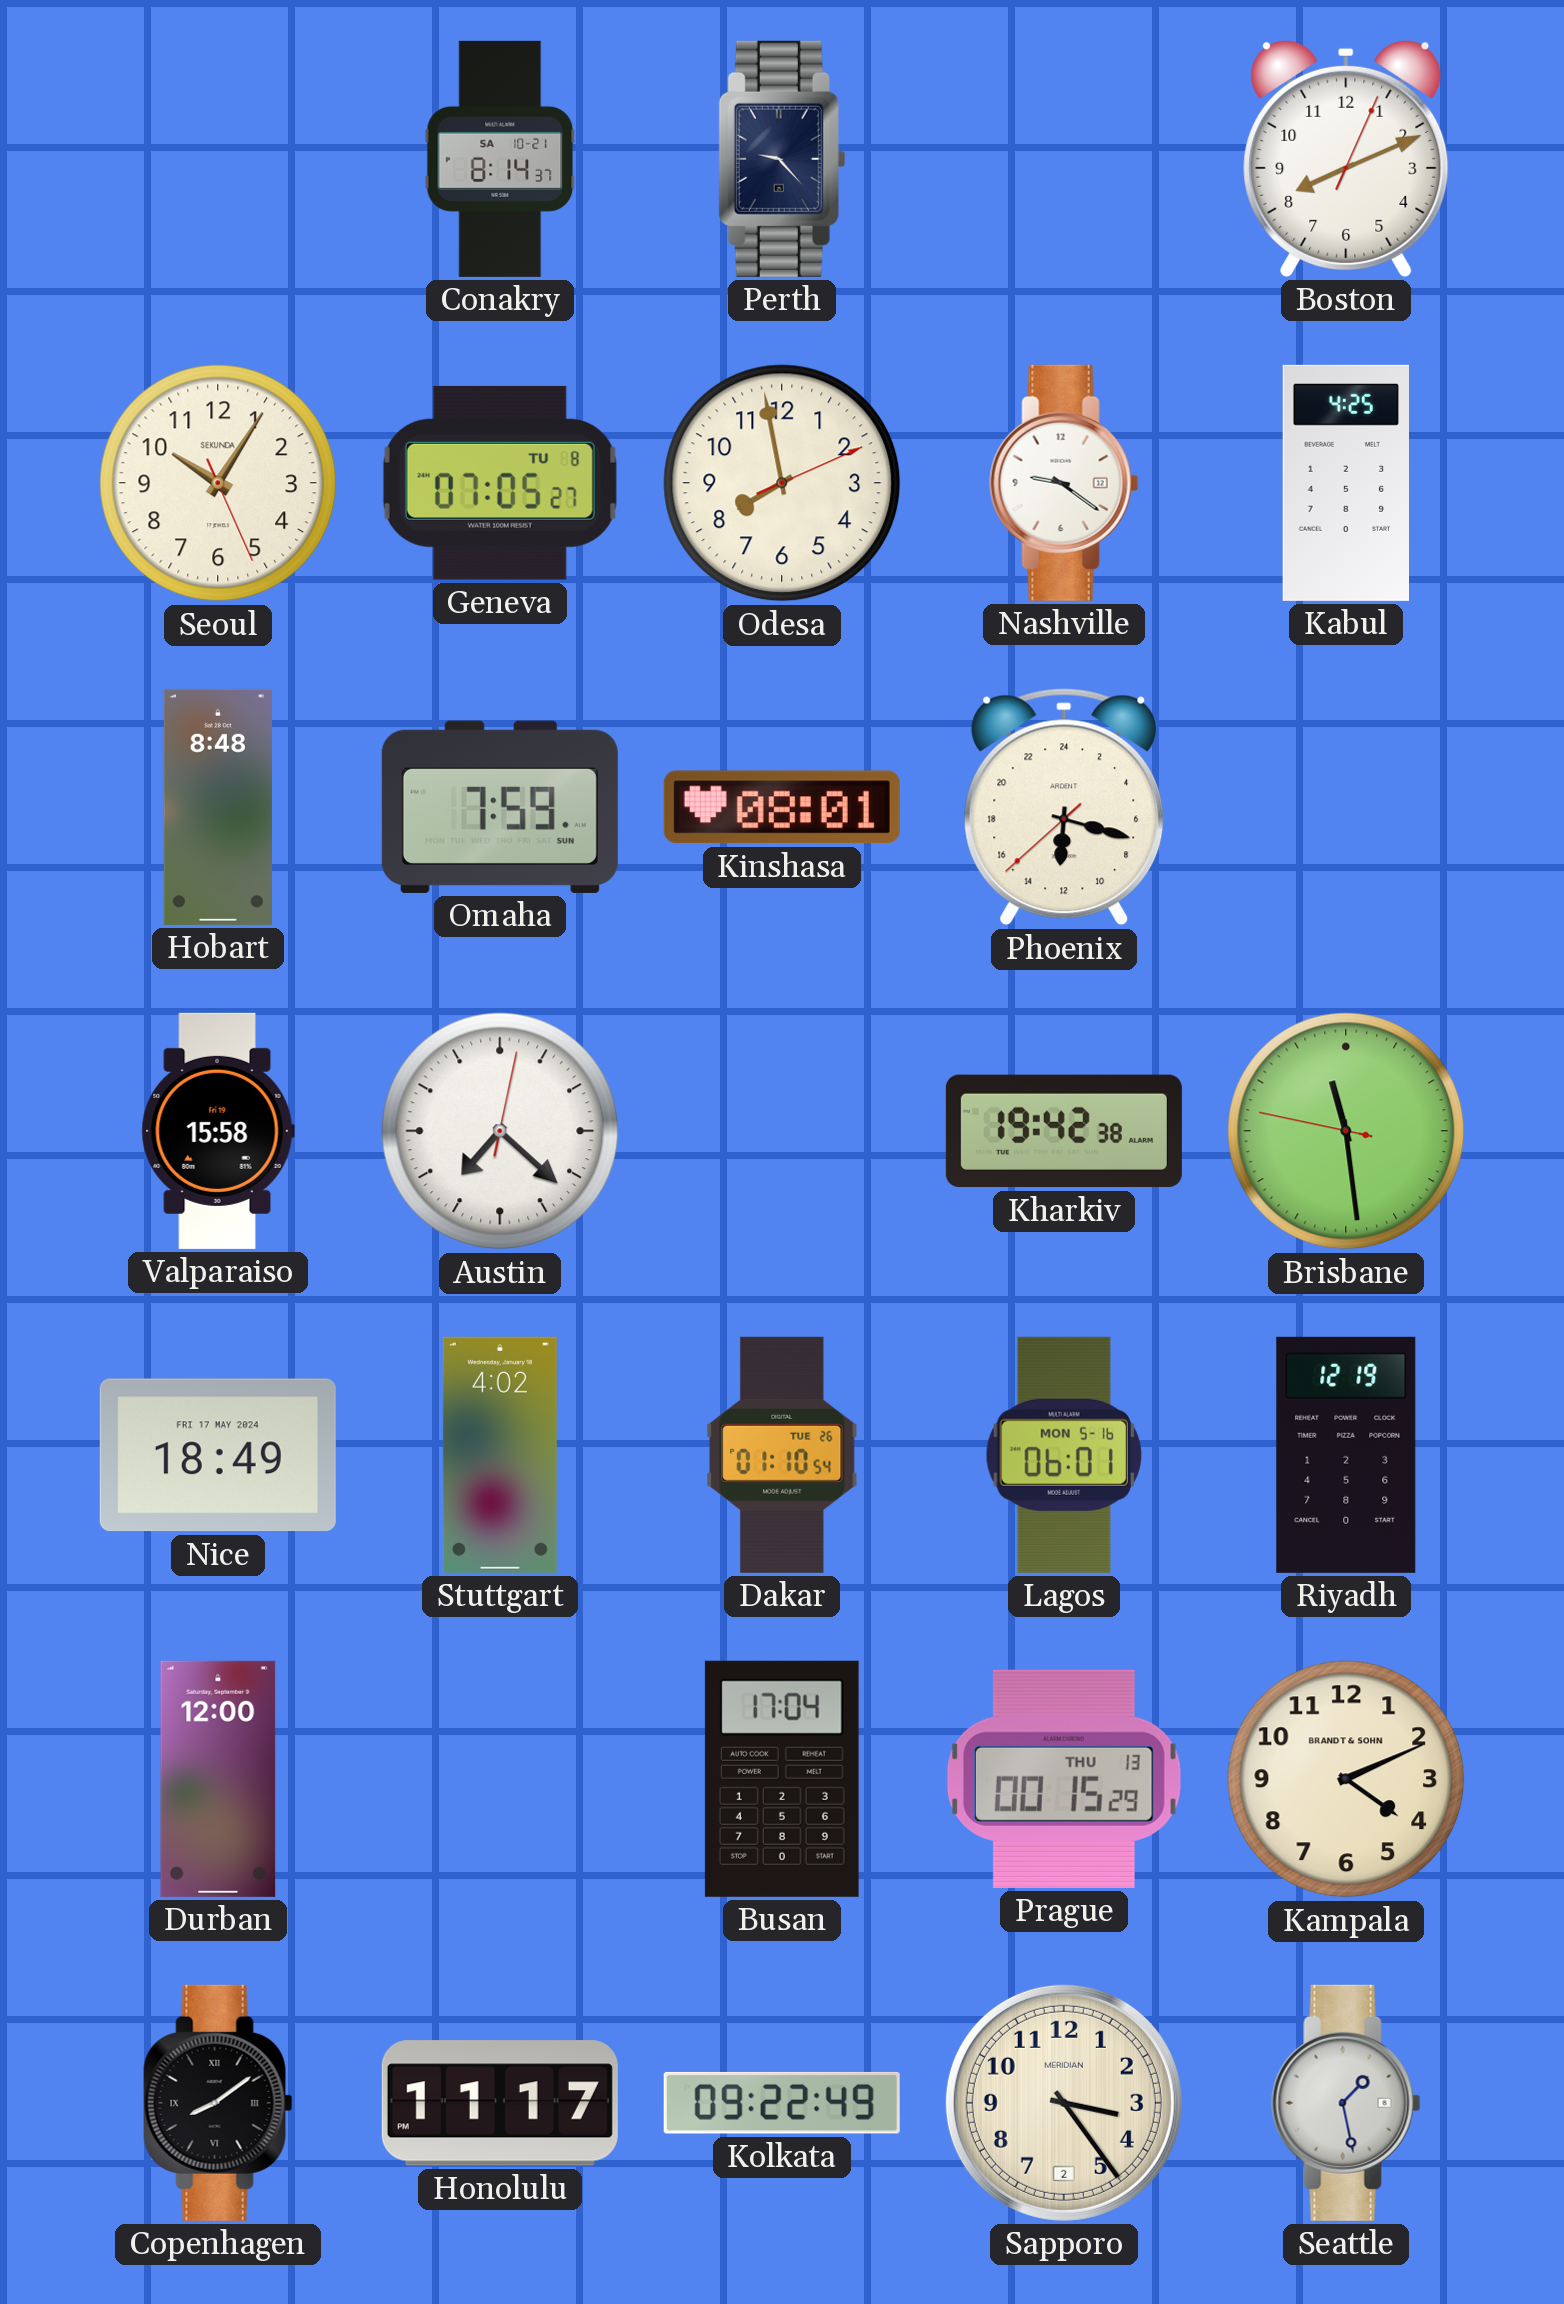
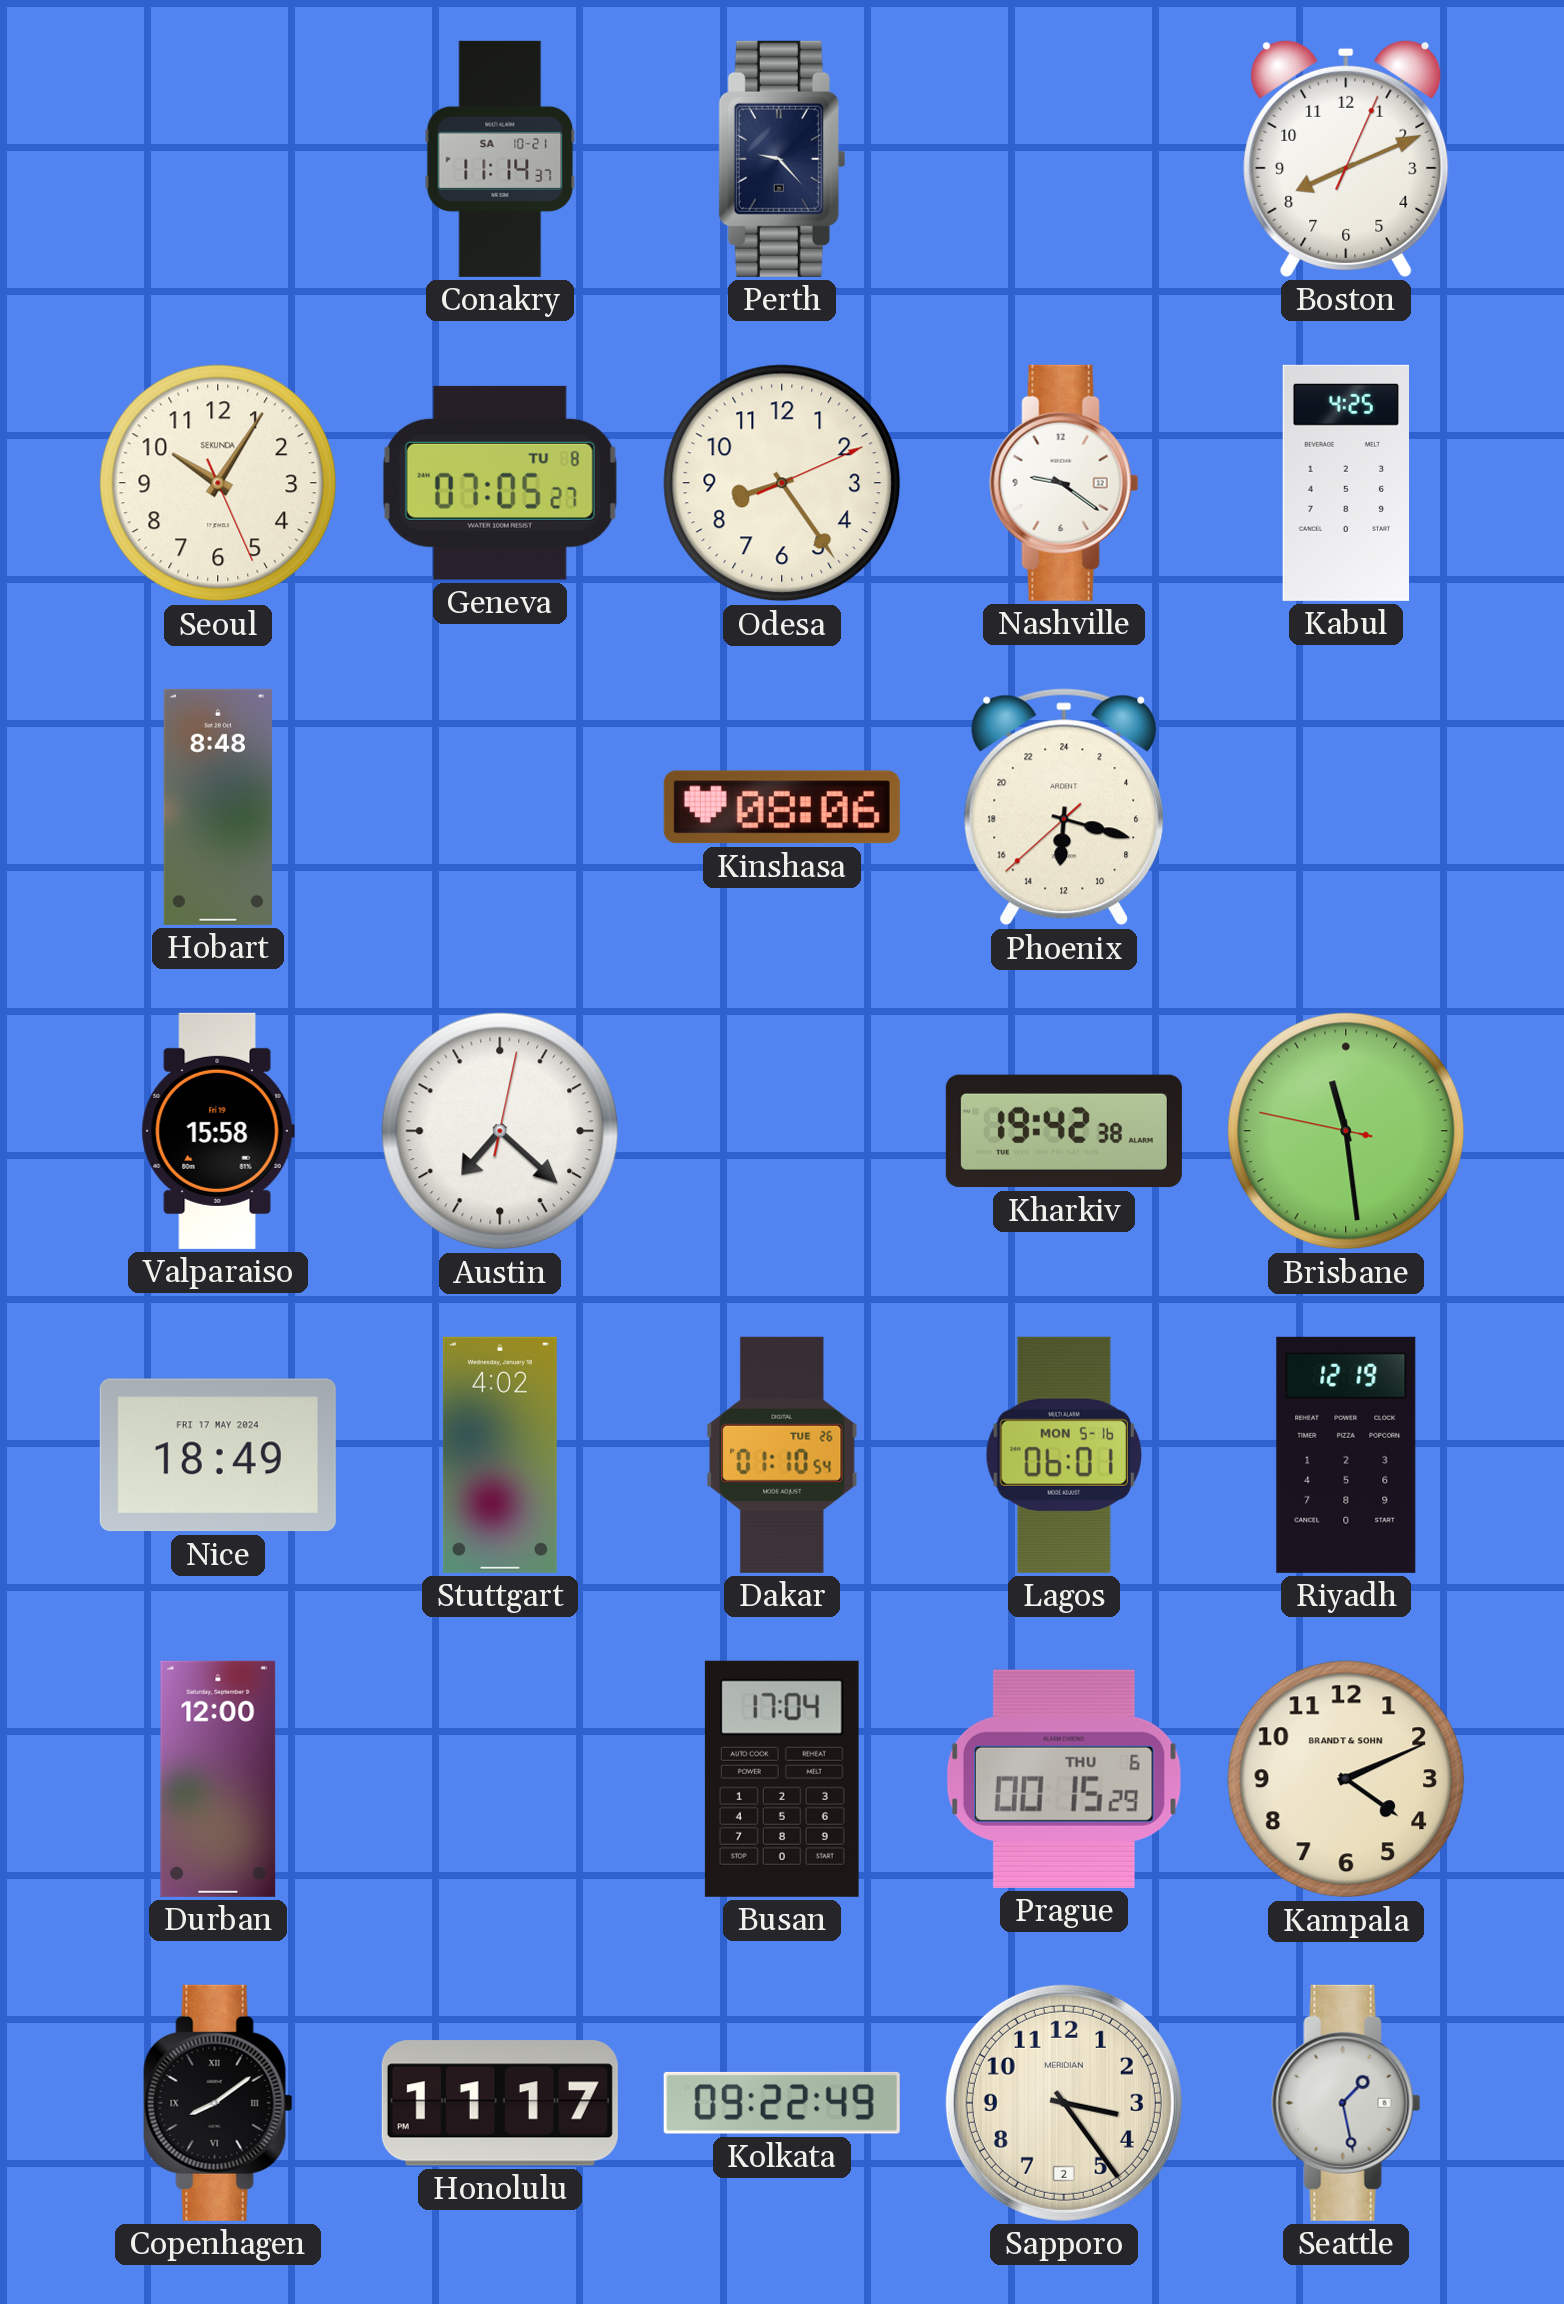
Conakry: 8:14 -> 11:14 (500, 159)
Odesa: 7:58 -> 8:24 (782, 483)
Omaha: 7:59 -> none (500, 807)
Kinshasa: 08:01 -> 08:06 (782, 807)
Prague date: THU 13 -> THU 6 (1064, 1779)
